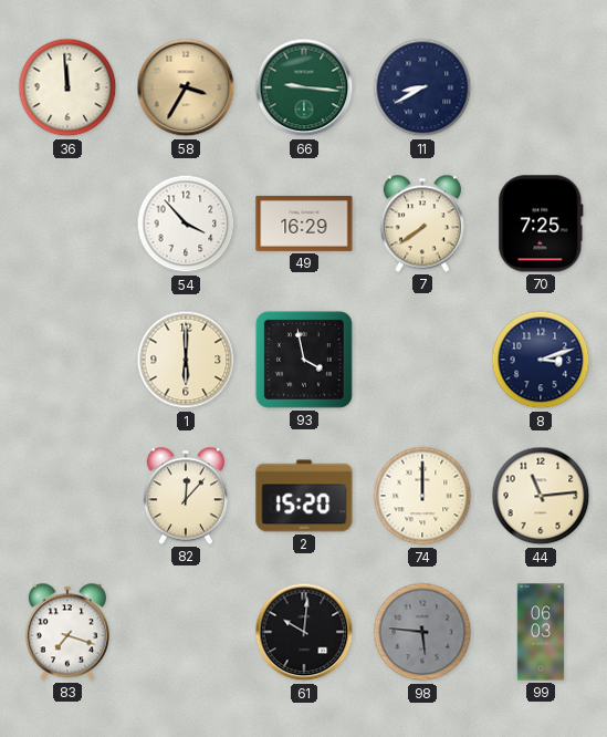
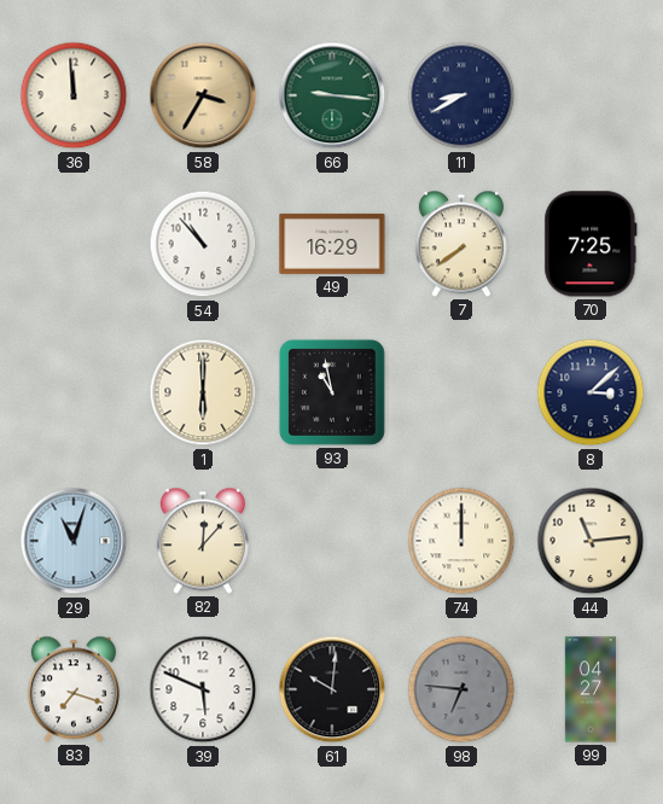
54: 3:53 -> 10:53 (203, 244)
93: 3:58 -> 10:58 (332, 392)
8: 3:12 -> 3:08 (591, 392)
29: none -> 11:03 (74, 541)
2: 15:20 -> none (304, 496)
39: none -> 5:49 (203, 689)
98: 5:46 -> 6:46 (461, 689)
99: 06:03 -> 04:27 (591, 689)
